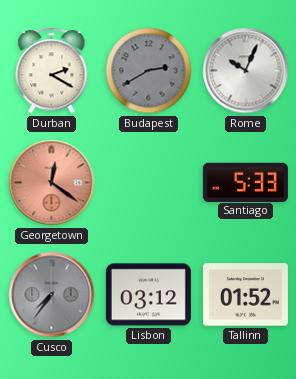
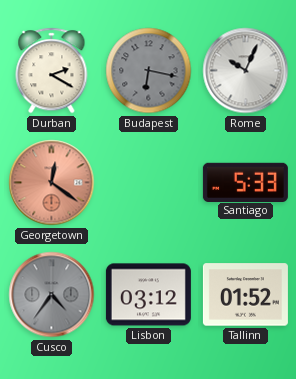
Budapest: 2:40 -> 6:17 (149, 71)
Cusco: 7:36 -> 4:36 (52, 295)
